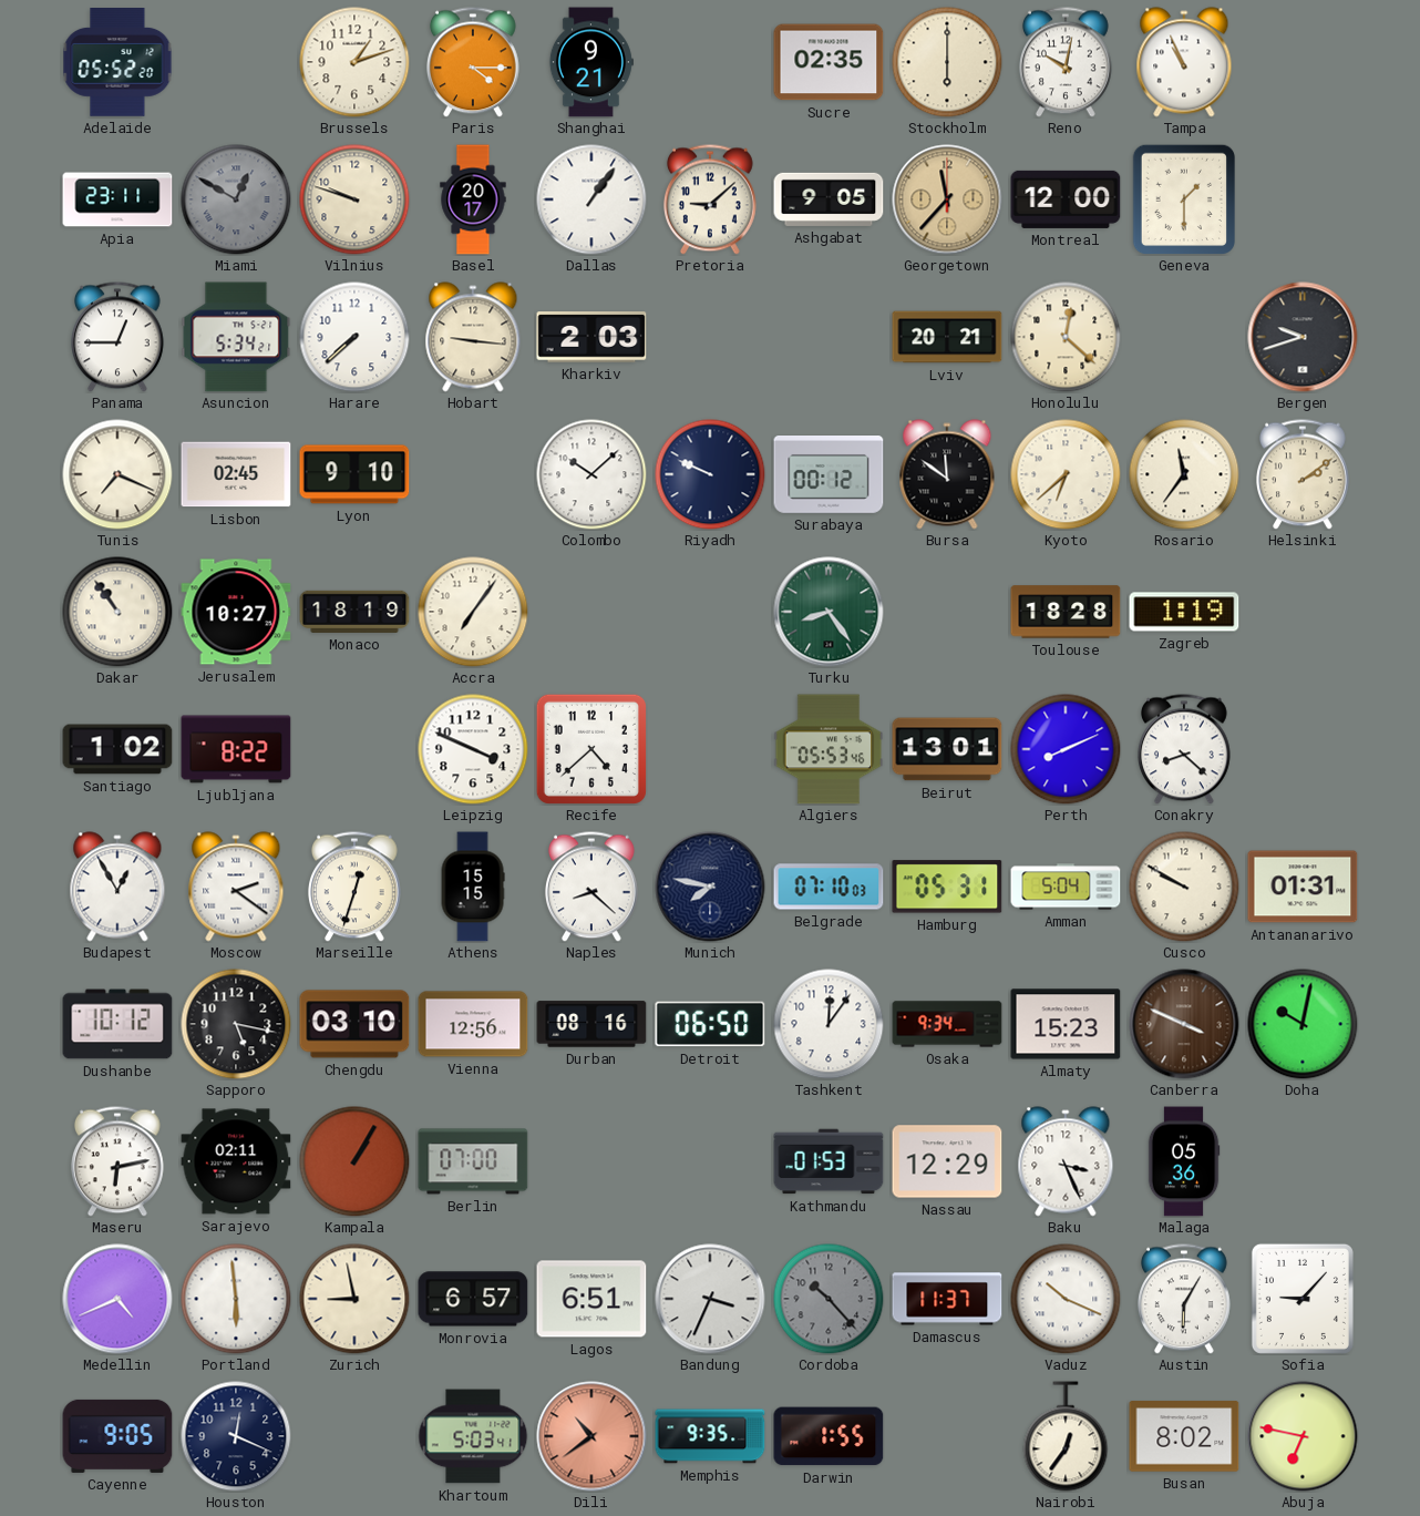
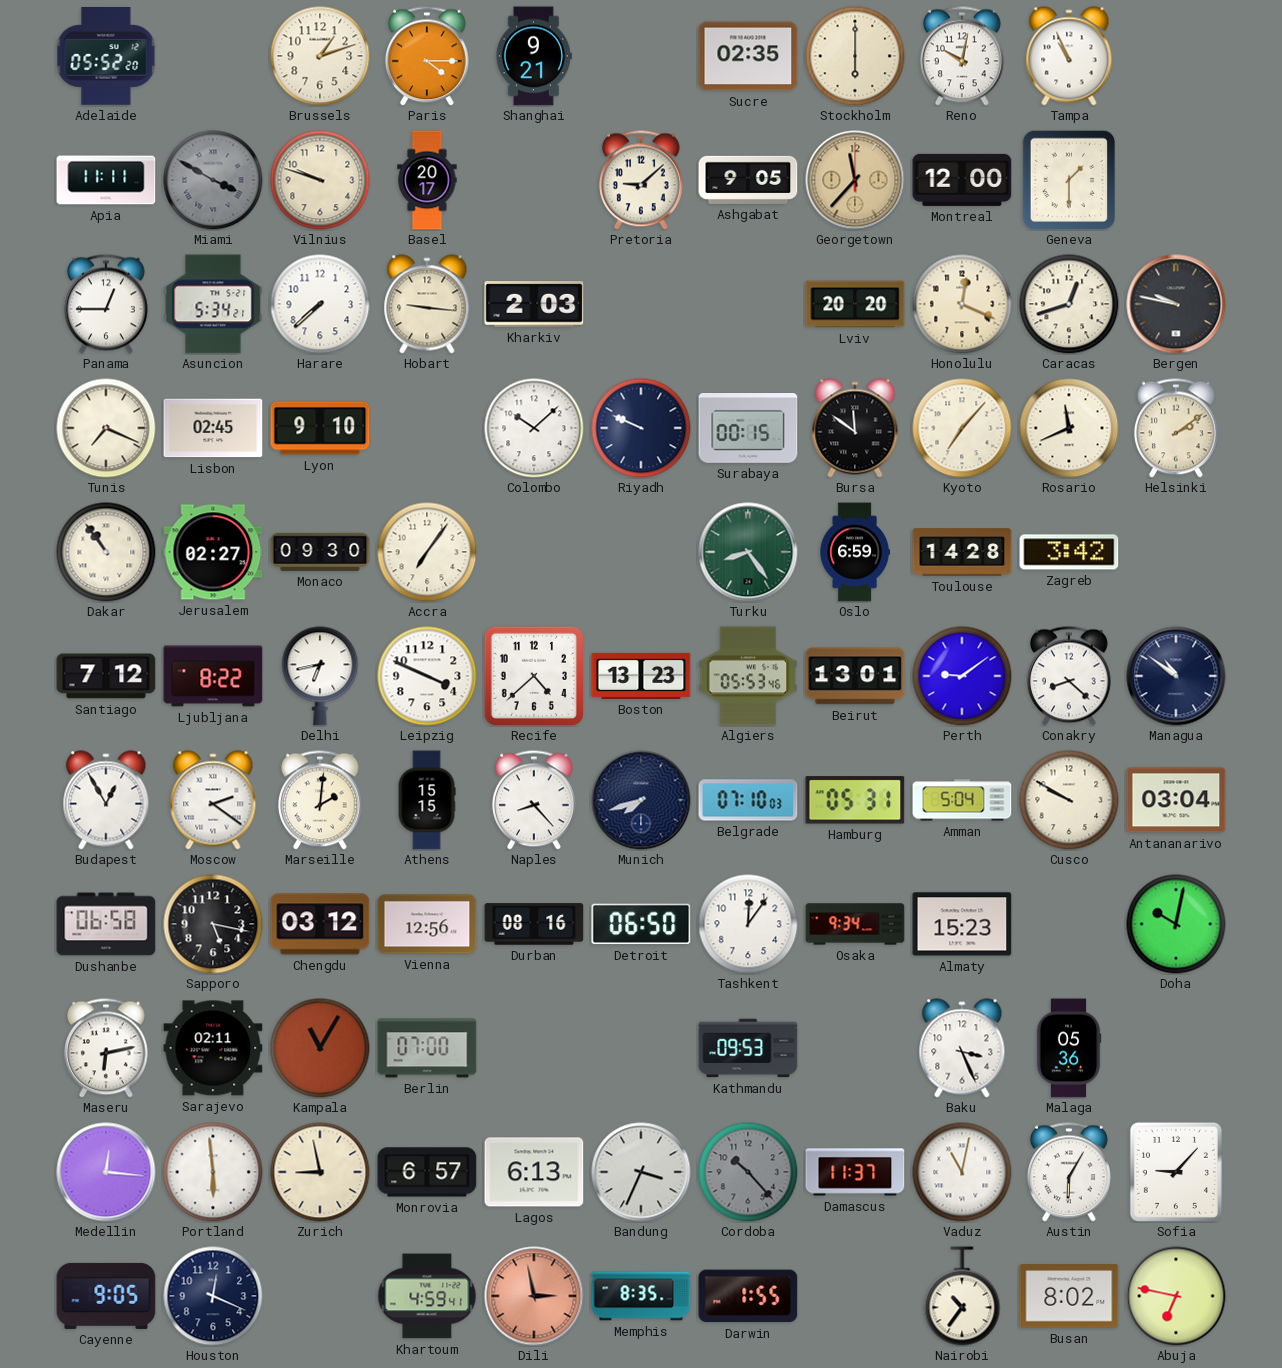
Apia: 23:11 -> 11:11 (106, 180)
Miami: 12:50 -> 3:50 (213, 180)
Dallas: 1:06 -> none (591, 199)
Lviv: 20:21 -> 20:20 (855, 304)
Honolulu: 12:22 -> 12:19 (962, 304)
Caracas: none -> 12:42 (1069, 304)
Bergen: 9:42 -> 9:47 (1176, 304)
Surabaya: 00:12 -> 00:15 (748, 429)
Kyoto: 6:38 -> 7:07 (962, 428)
Rosario: 11:36 -> 11:41 (1069, 428)
Jerusalem: 10:27 -> 02:27 (213, 552)
Monaco: 18:19 -> 09:30 (320, 552)
Oslo: none -> 6:59 (855, 552)
Toulouse: 18:28 -> 14:28 (962, 552)
Zagreb: 1:19 -> 3:42 (1069, 552)
Santiago: 1:02 -> 7:12 (106, 676)
Delhi: none -> 6:43 (320, 676)
Boston: none -> 13:23 (641, 676)
Perth: 8:11 -> 9:09 (962, 676)
Managua: none -> 10:51 (1176, 676)
Marseille: 12:33 -> 2:01 (320, 800)
Naples: 8:22 -> 8:23 (534, 800)
Munich: 7:47 -> 7:42 (641, 800)
Antananarivo: 01:31 -> 03:04 (1176, 800)
Dushanbe: 10:12 -> 06:58 (106, 924)
Chengdu: 03:10 -> 03:12 (320, 924)
Canberra: 3:49 -> none (1184, 1024)
Kampala: 1:05 -> 11:05 (320, 1048)
Kathmandu: 01:53 -> 09:53 (748, 1048)
Nassau: 12:29 -> none (947, 1161)
Medellin: 4:41 -> 12:16 (106, 1172)
Lagos: 6:51 -> 6:13 (534, 1172)
Vaduz: 10:19 -> 11:02 (962, 1172)
Khartoum: 5:03 -> 4:59 (427, 1296)
Dili: 10:39 -> 2:58 (534, 1296)
Memphis: 9:35 -> 8:35 (641, 1296)
Nairobi: 12:36 -> 10:36 (962, 1296)
